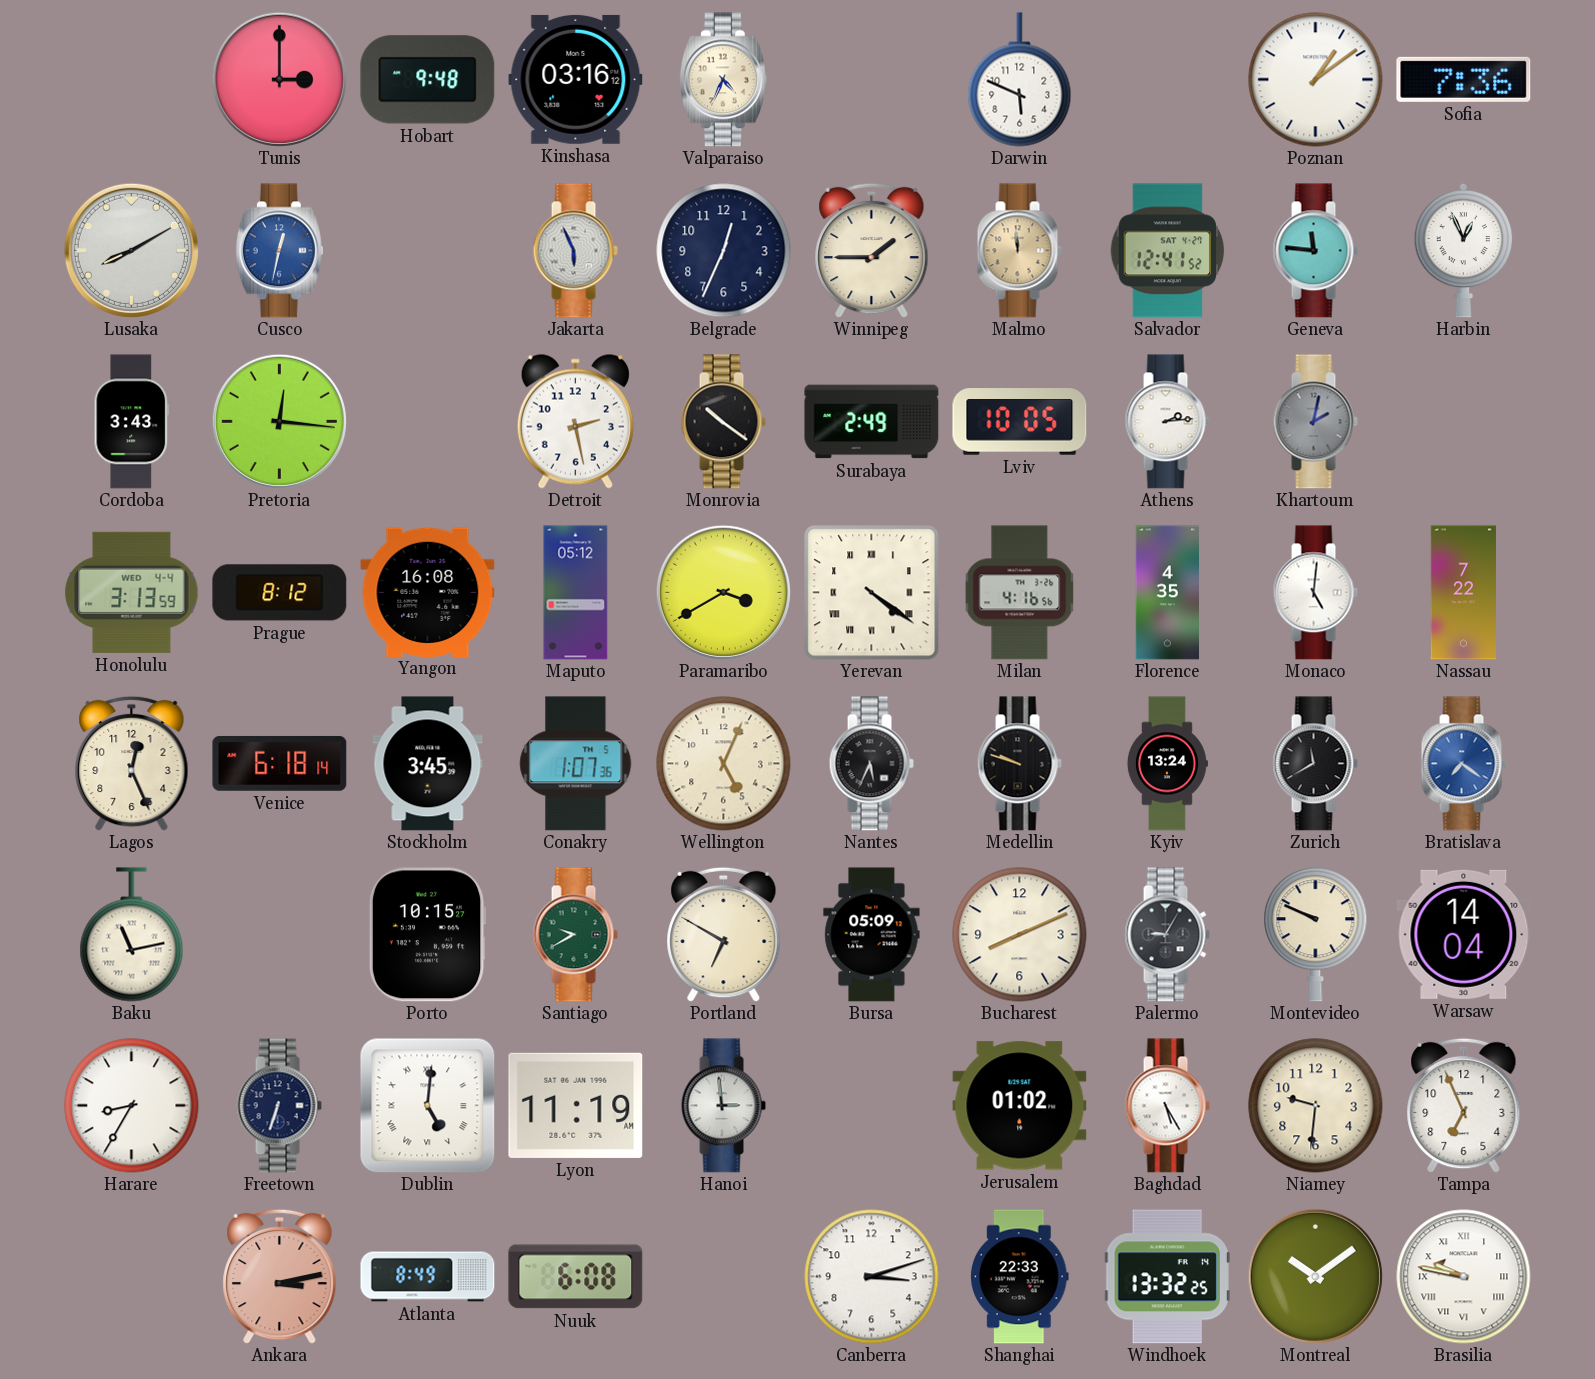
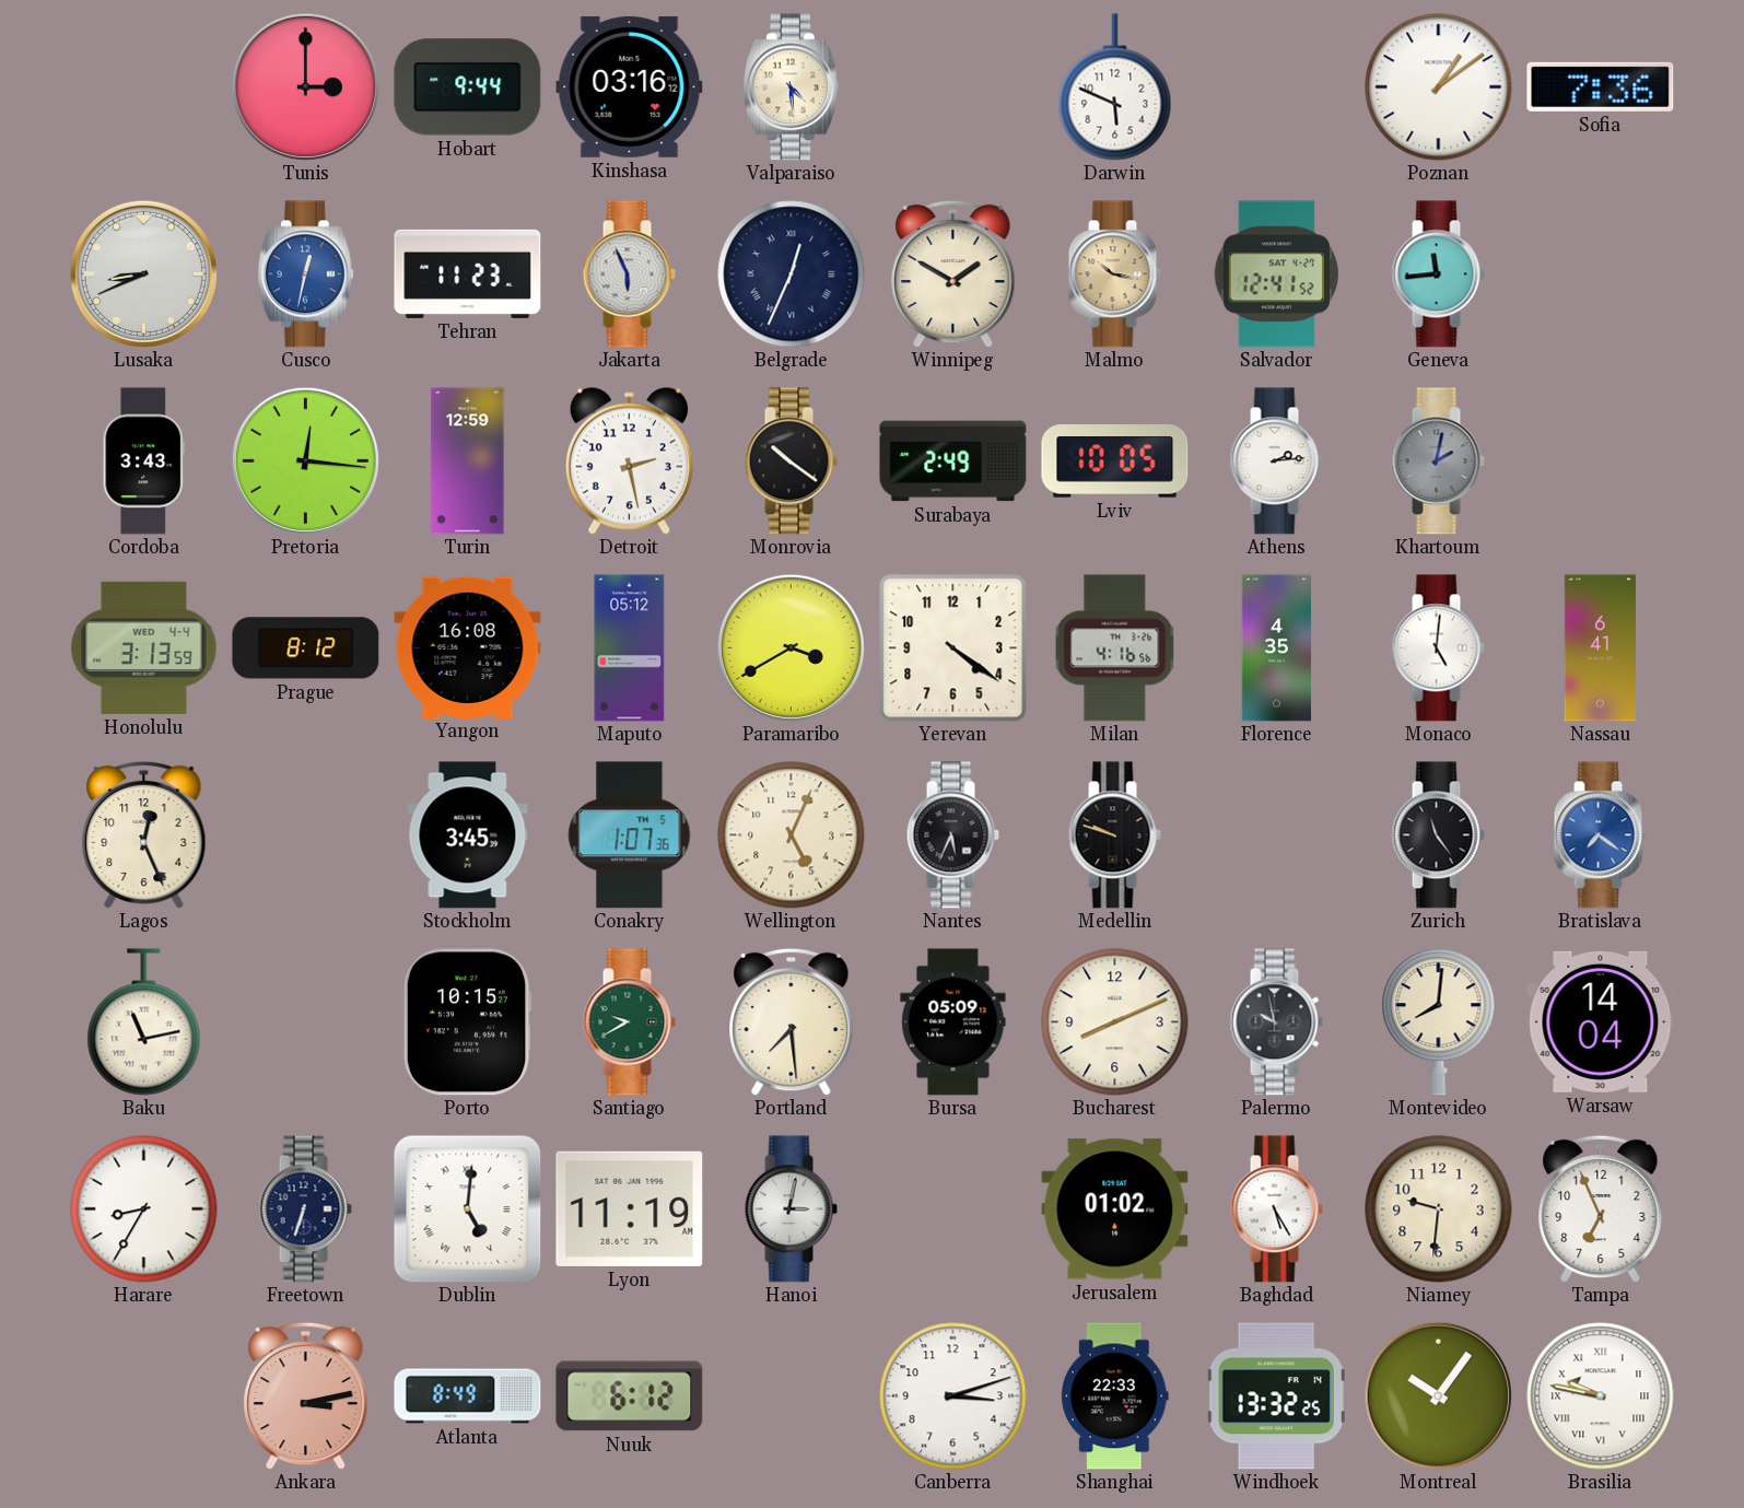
Hobart: 9:48 -> 9:44 (468, 87)
Valparaiso: 4:34 -> 4:29 (791, 87)
Lusaka: 8:10 -> 8:41 (143, 273)
Tehran: none -> 11:23 (468, 273)
Belgrade numerals: Arabic -> Roman (792, 274)
Winnipeg: 1:45 -> 1:50 (953, 273)
Malmo: 11:59 -> 10:17 (1114, 274)
Geneva: 11:46 -> 11:44 (1438, 274)
Harbin: 12:56 -> none (1464, 250)
Turin: none -> 12:59 (468, 461)
Yerevan numerals: Roman -> Arabic (953, 648)
Nassau: 7:22 -> 6:41 (1600, 648)
Venice: 6:18 -> none (280, 763)
Kyiv: 13:24 -> none (1167, 764)
Zurich: 11:40 -> 11:24 (1438, 835)
Portland: 6:50 -> 7:29 (792, 1021)
Palermo: 9:05 -> 9:58 (1276, 1022)
Montevideo: 9:49 -> 8:01 (1439, 1022)
Hanoi: 2:59 -> 3:02 (791, 1209)
Nuuk: 6:08 -> 6:12 (630, 1396)
Montreal: 10:09 -> 10:06 (1438, 1395)
